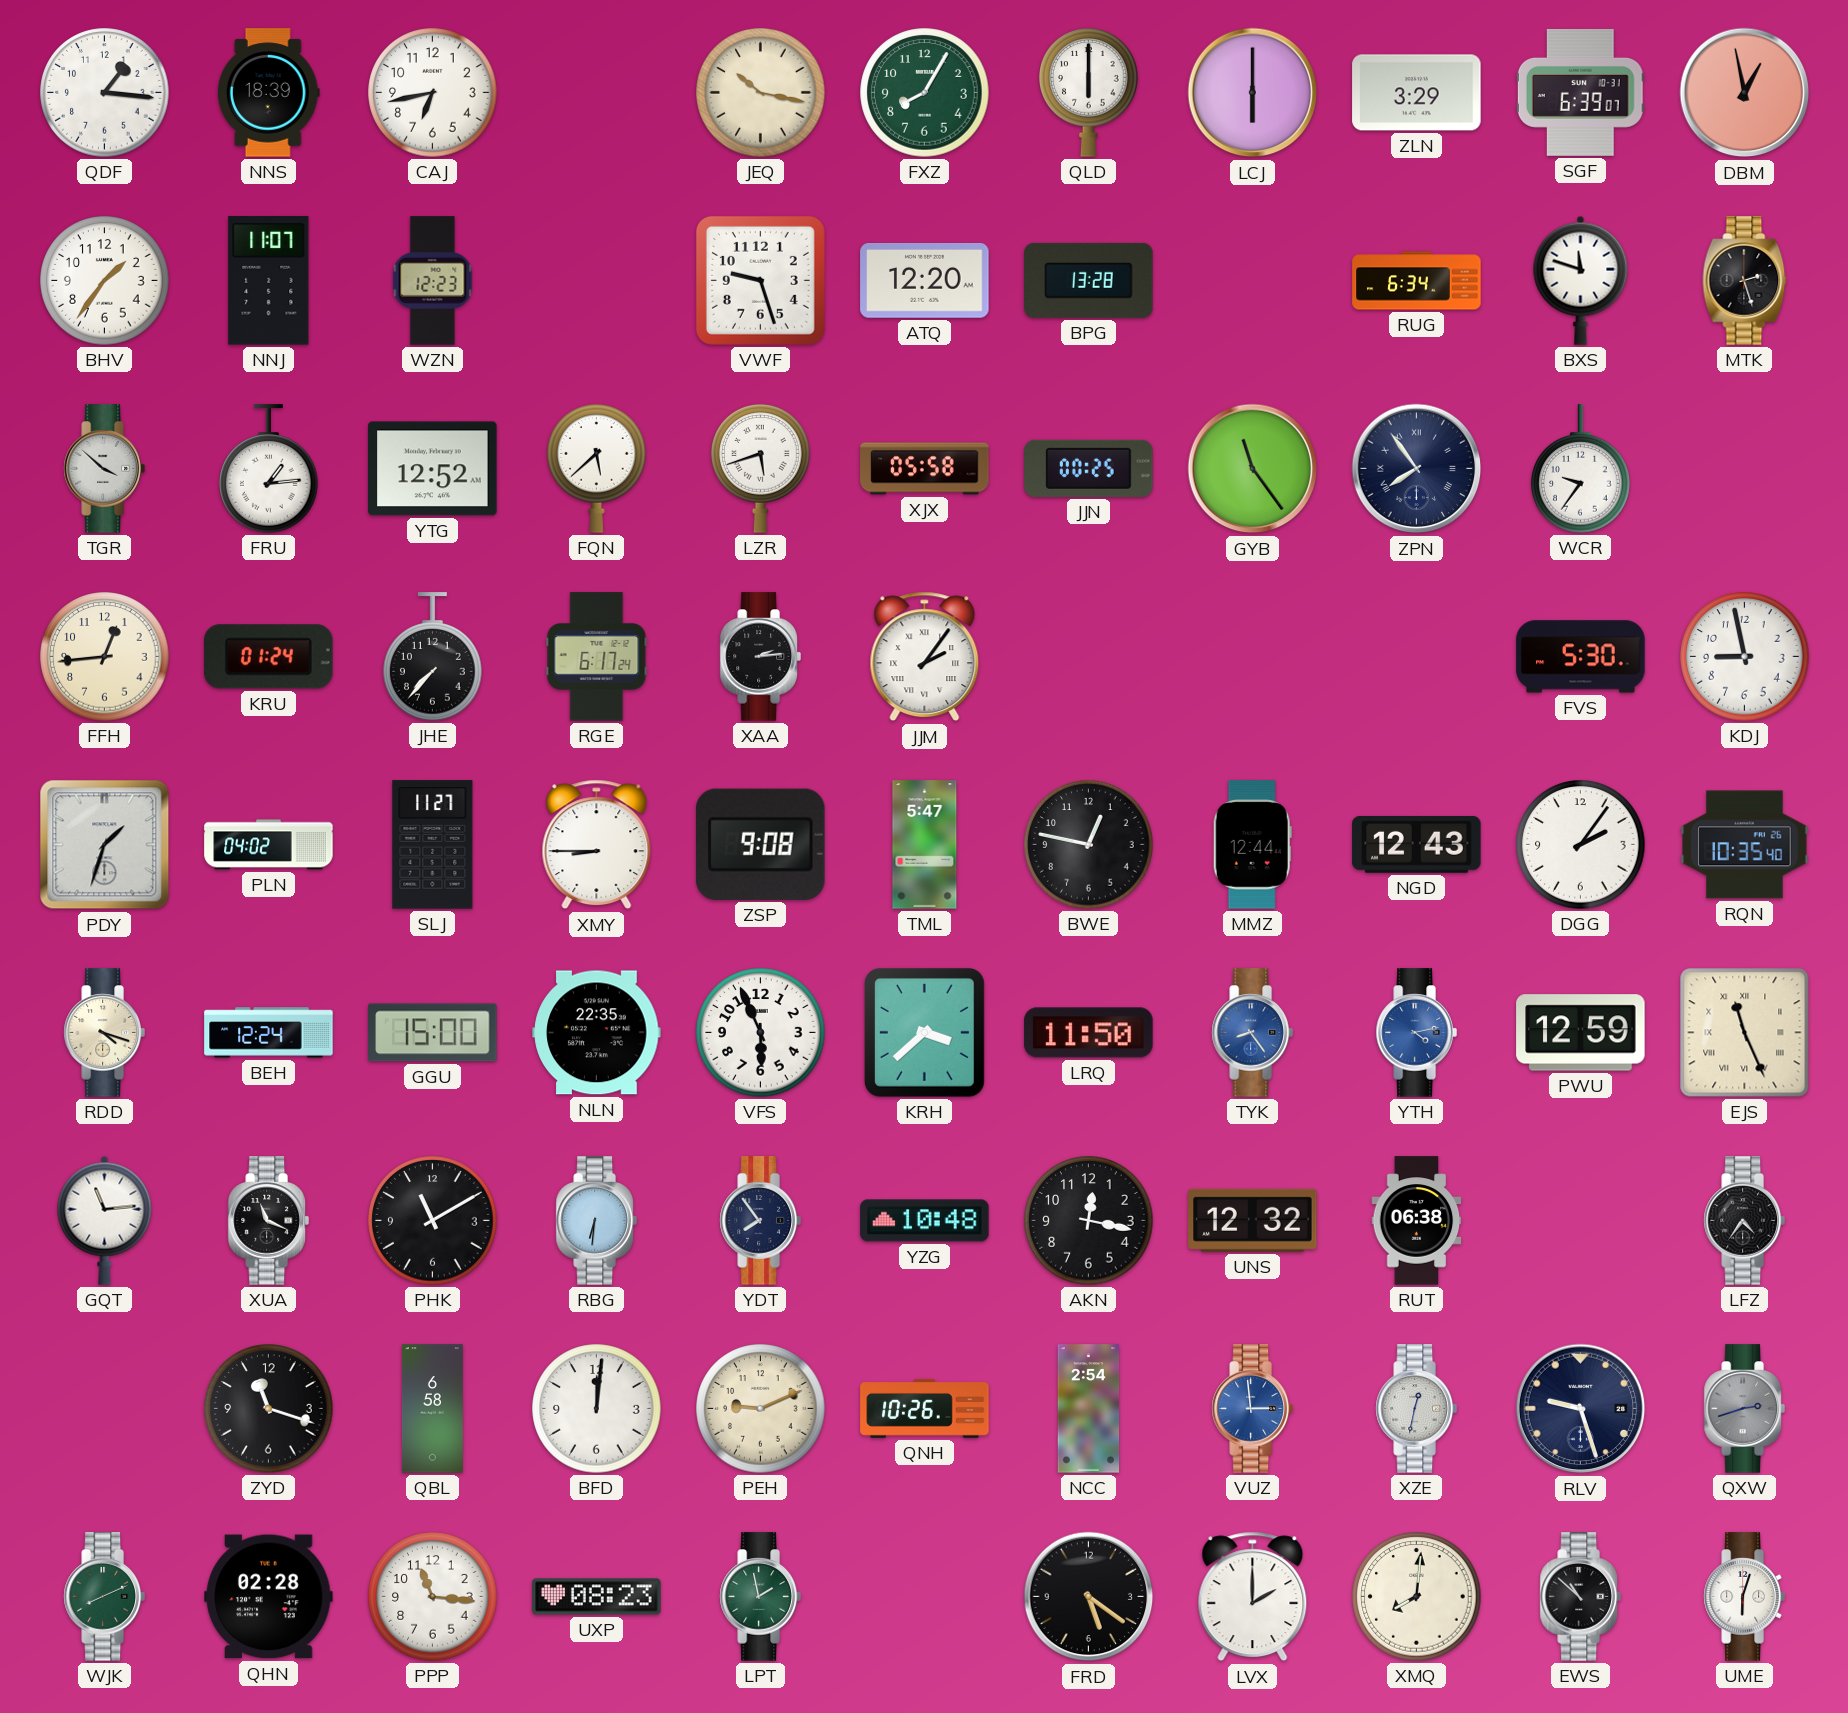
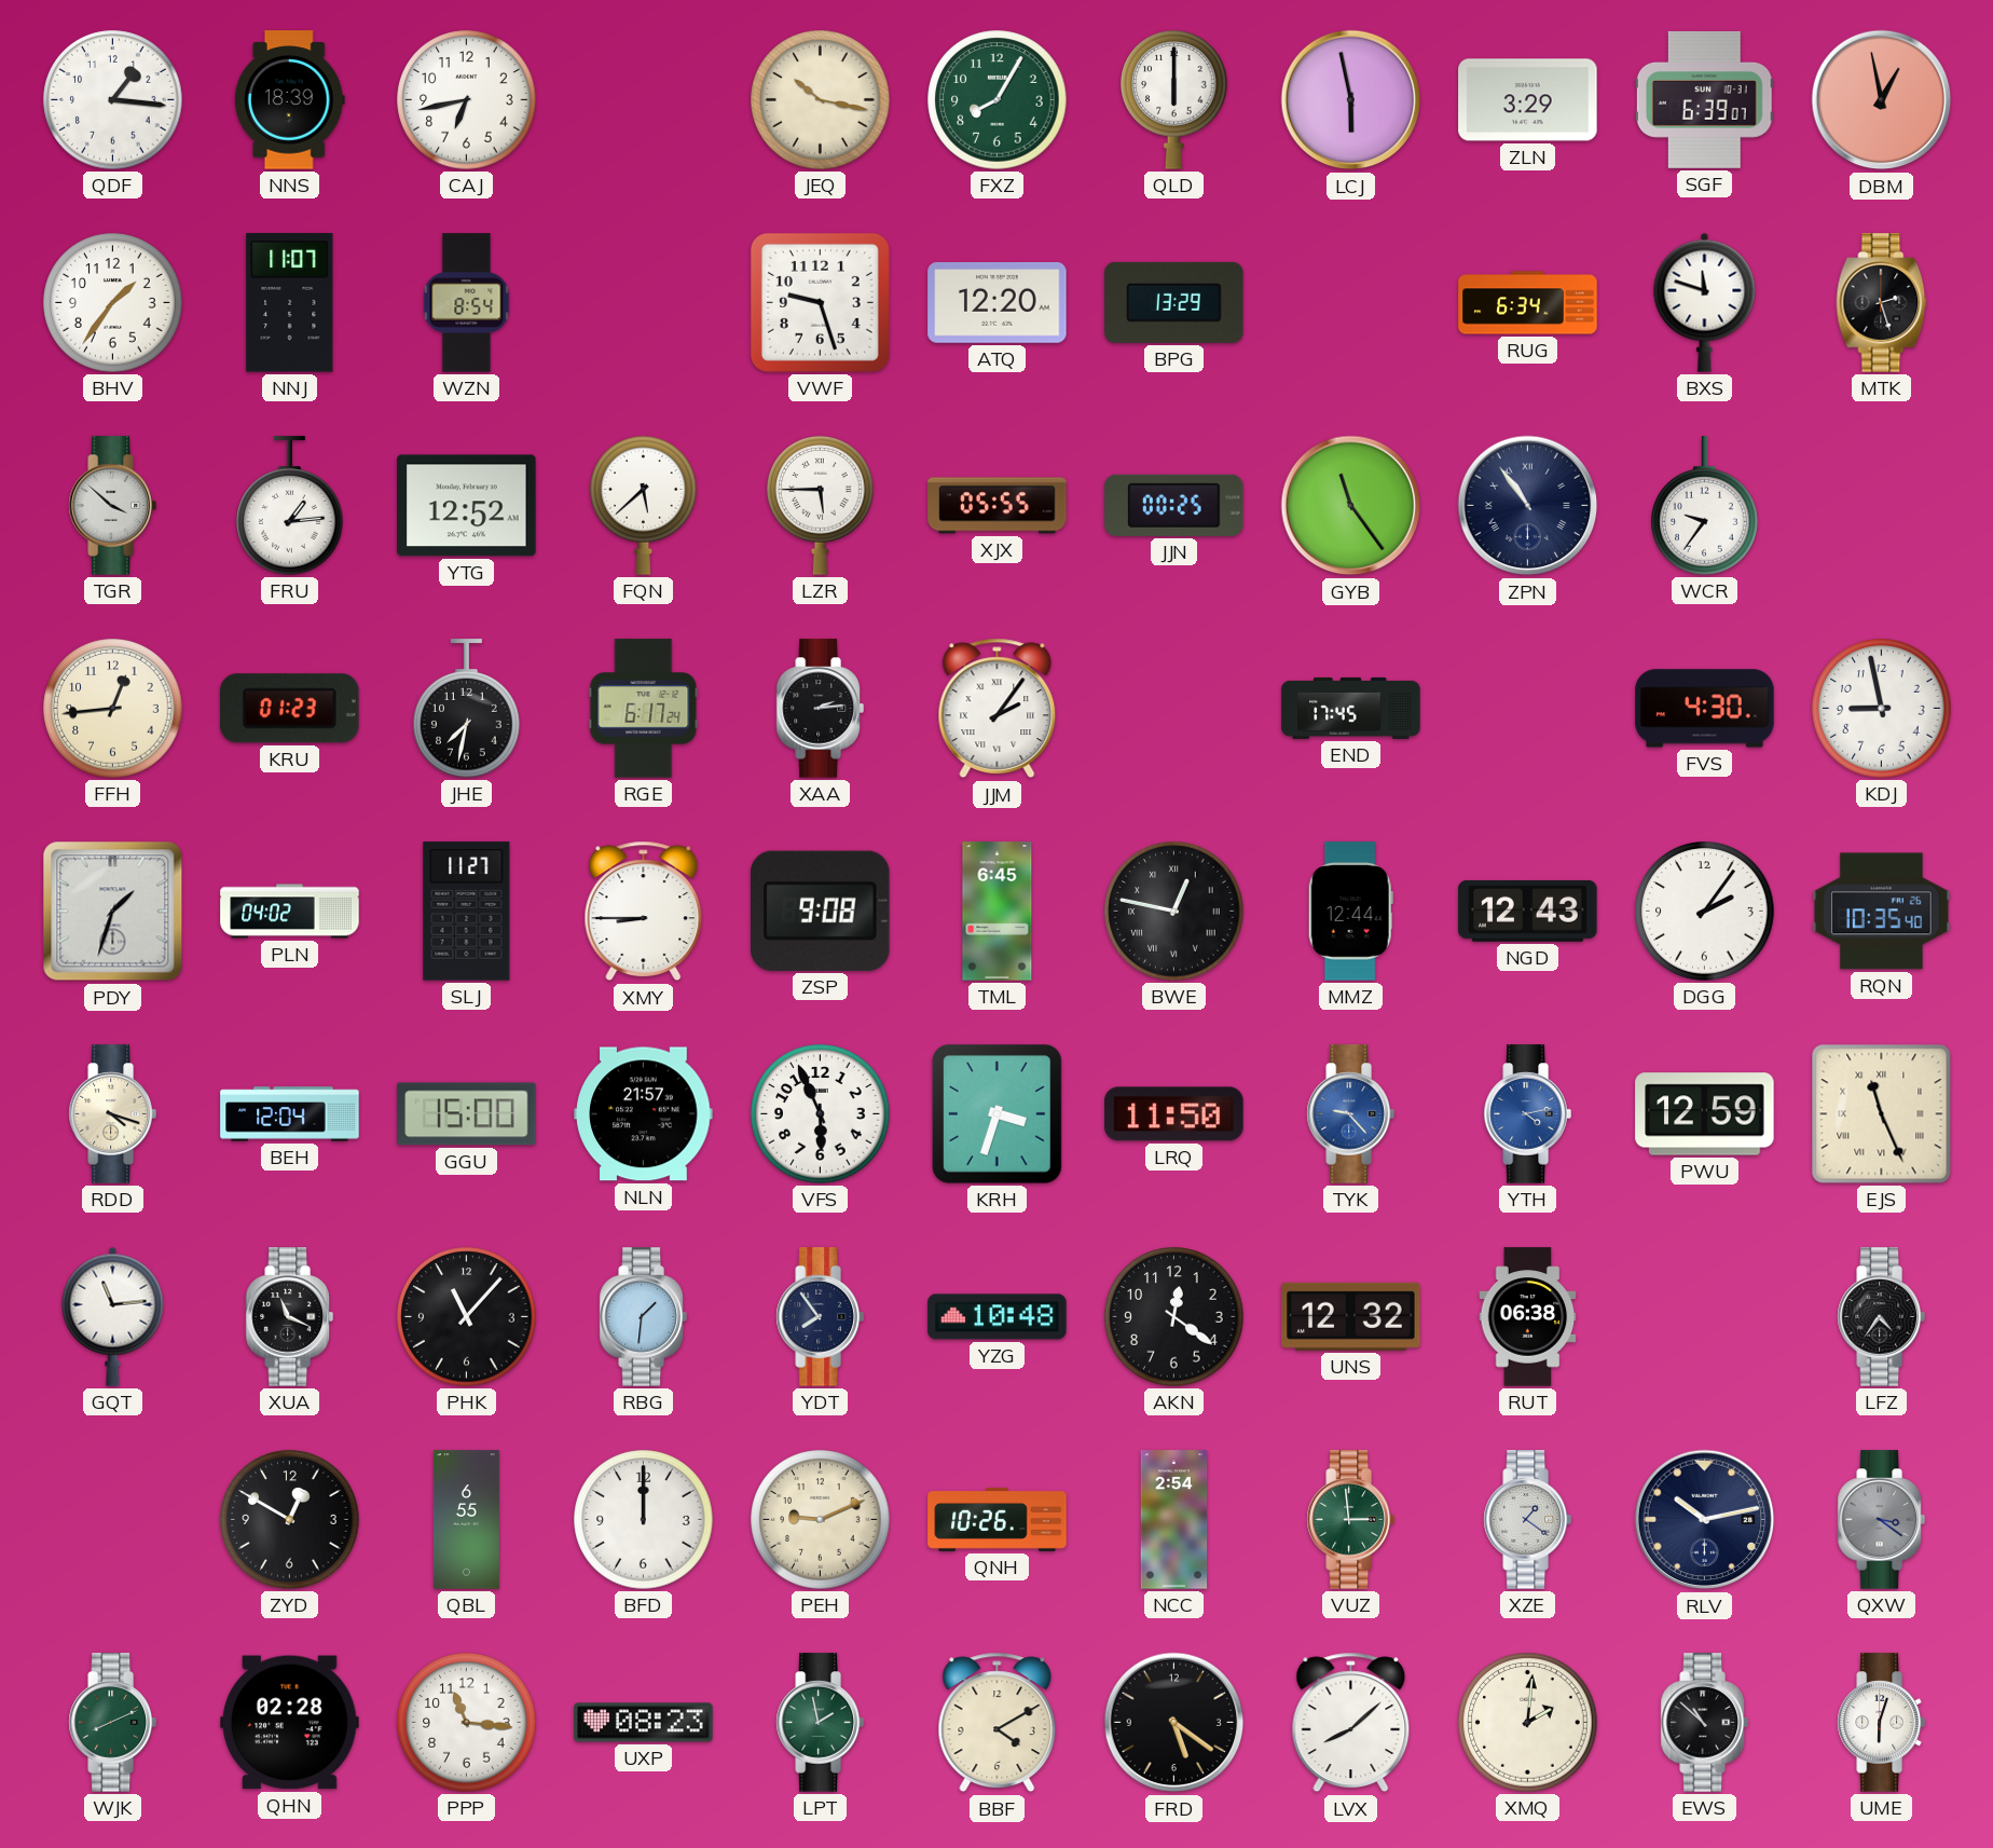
LCJ: 6:00 -> 5:58 (1351, 100)
WZN: 12:23 -> 8:54 (467, 303)
BPG: 13:28 -> 13:29 (1174, 302)
LZR: 5:42 -> 5:45 (821, 506)
XJX: 05:58 -> 05:55 (998, 506)
ZPN: 7:54 -> 10:54 (1528, 506)
KRU: 01:24 -> 01:23 (290, 709)
JHE: 7:37 -> 7:32 (467, 709)
END: none -> 17:45 (1351, 708)
FVS: 5:30 -> 4:30 (1705, 709)
TML: 5:47 -> 6:45 (998, 912)
BWE numerals: Arabic -> Roman (1174, 912)
BEH: 12:24 -> 12:04 (290, 1114)
NLN: 22:35 -> 21:57 (644, 1114)
KRH: 3:38 -> 3:33 (997, 1113)
TYK: 8:24 -> 9:23 (1350, 1114)
PHK: 11:10 -> 11:07 (467, 1317)
RBG: 6:31 -> 1:31 (643, 1317)
AKN: 12:17 -> 12:21 (1174, 1317)
ZYD: 11:18 -> 12:50 (290, 1520)
QBL: 6:58 -> 6:55 (466, 1520)
BFD: 12:01 -> 12:00 (644, 1520)
VUZ dial: blue -> green (1350, 1520)
XZE: 12:32 -> 1:21 (1527, 1520)
RLV: 9:27 -> 10:13 (1705, 1520)
QXW: 2:42 -> 3:21 (1881, 1520)
BBF: none -> 4:10 (998, 1723)
LVX: 2:00 -> 8:08 (1351, 1723)
XMQ: 8:01 -> 2:01 (1528, 1723)
